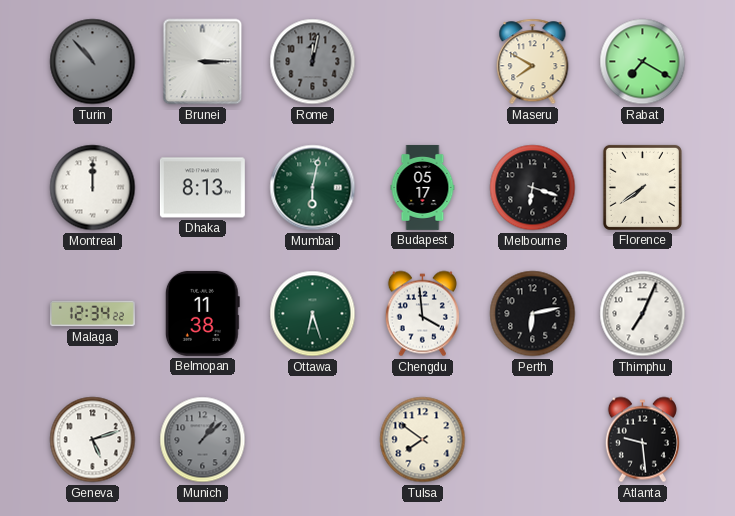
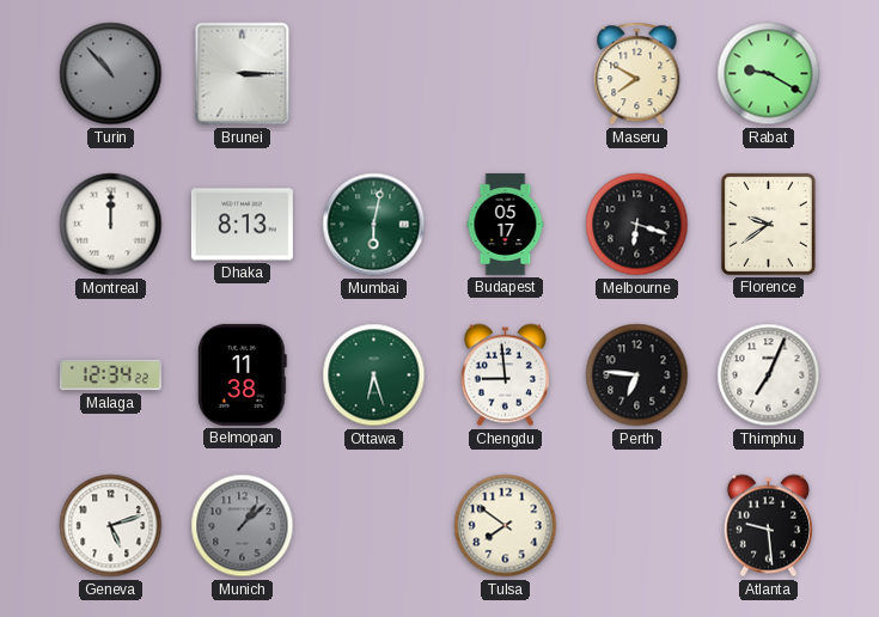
Rome: 12:02 -> none (313, 62)
Rabat: 7:20 -> 9:20 (769, 74)
Florence: 7:39 -> 9:39 (768, 224)
Chengdu: 3:59 -> 8:59 (505, 375)
Perth: 6:13 -> 6:46 (637, 375)
